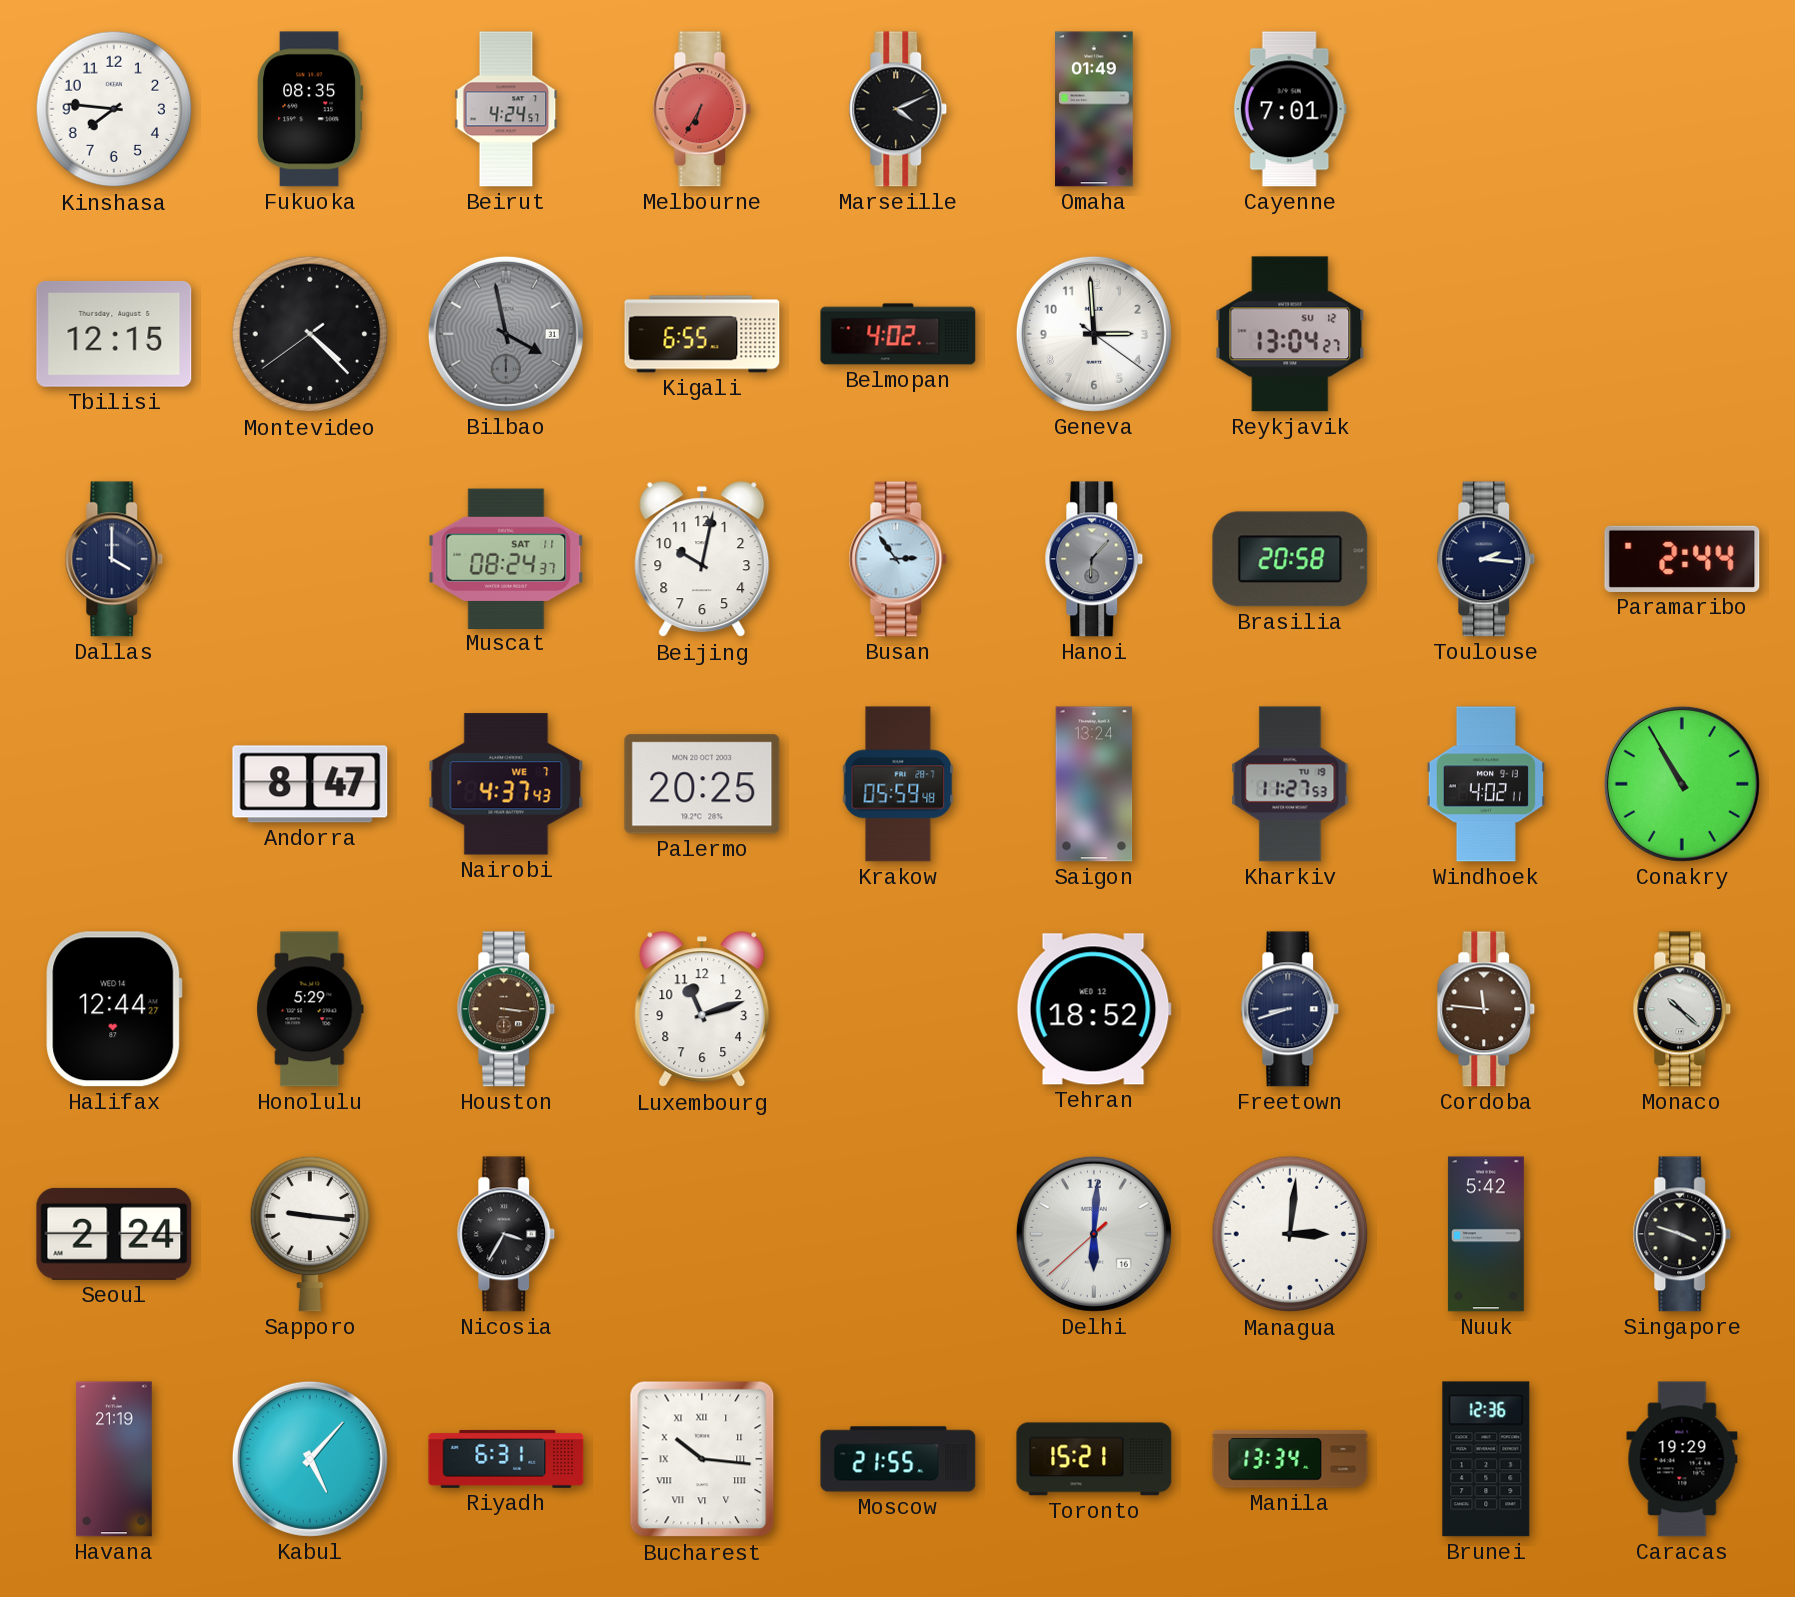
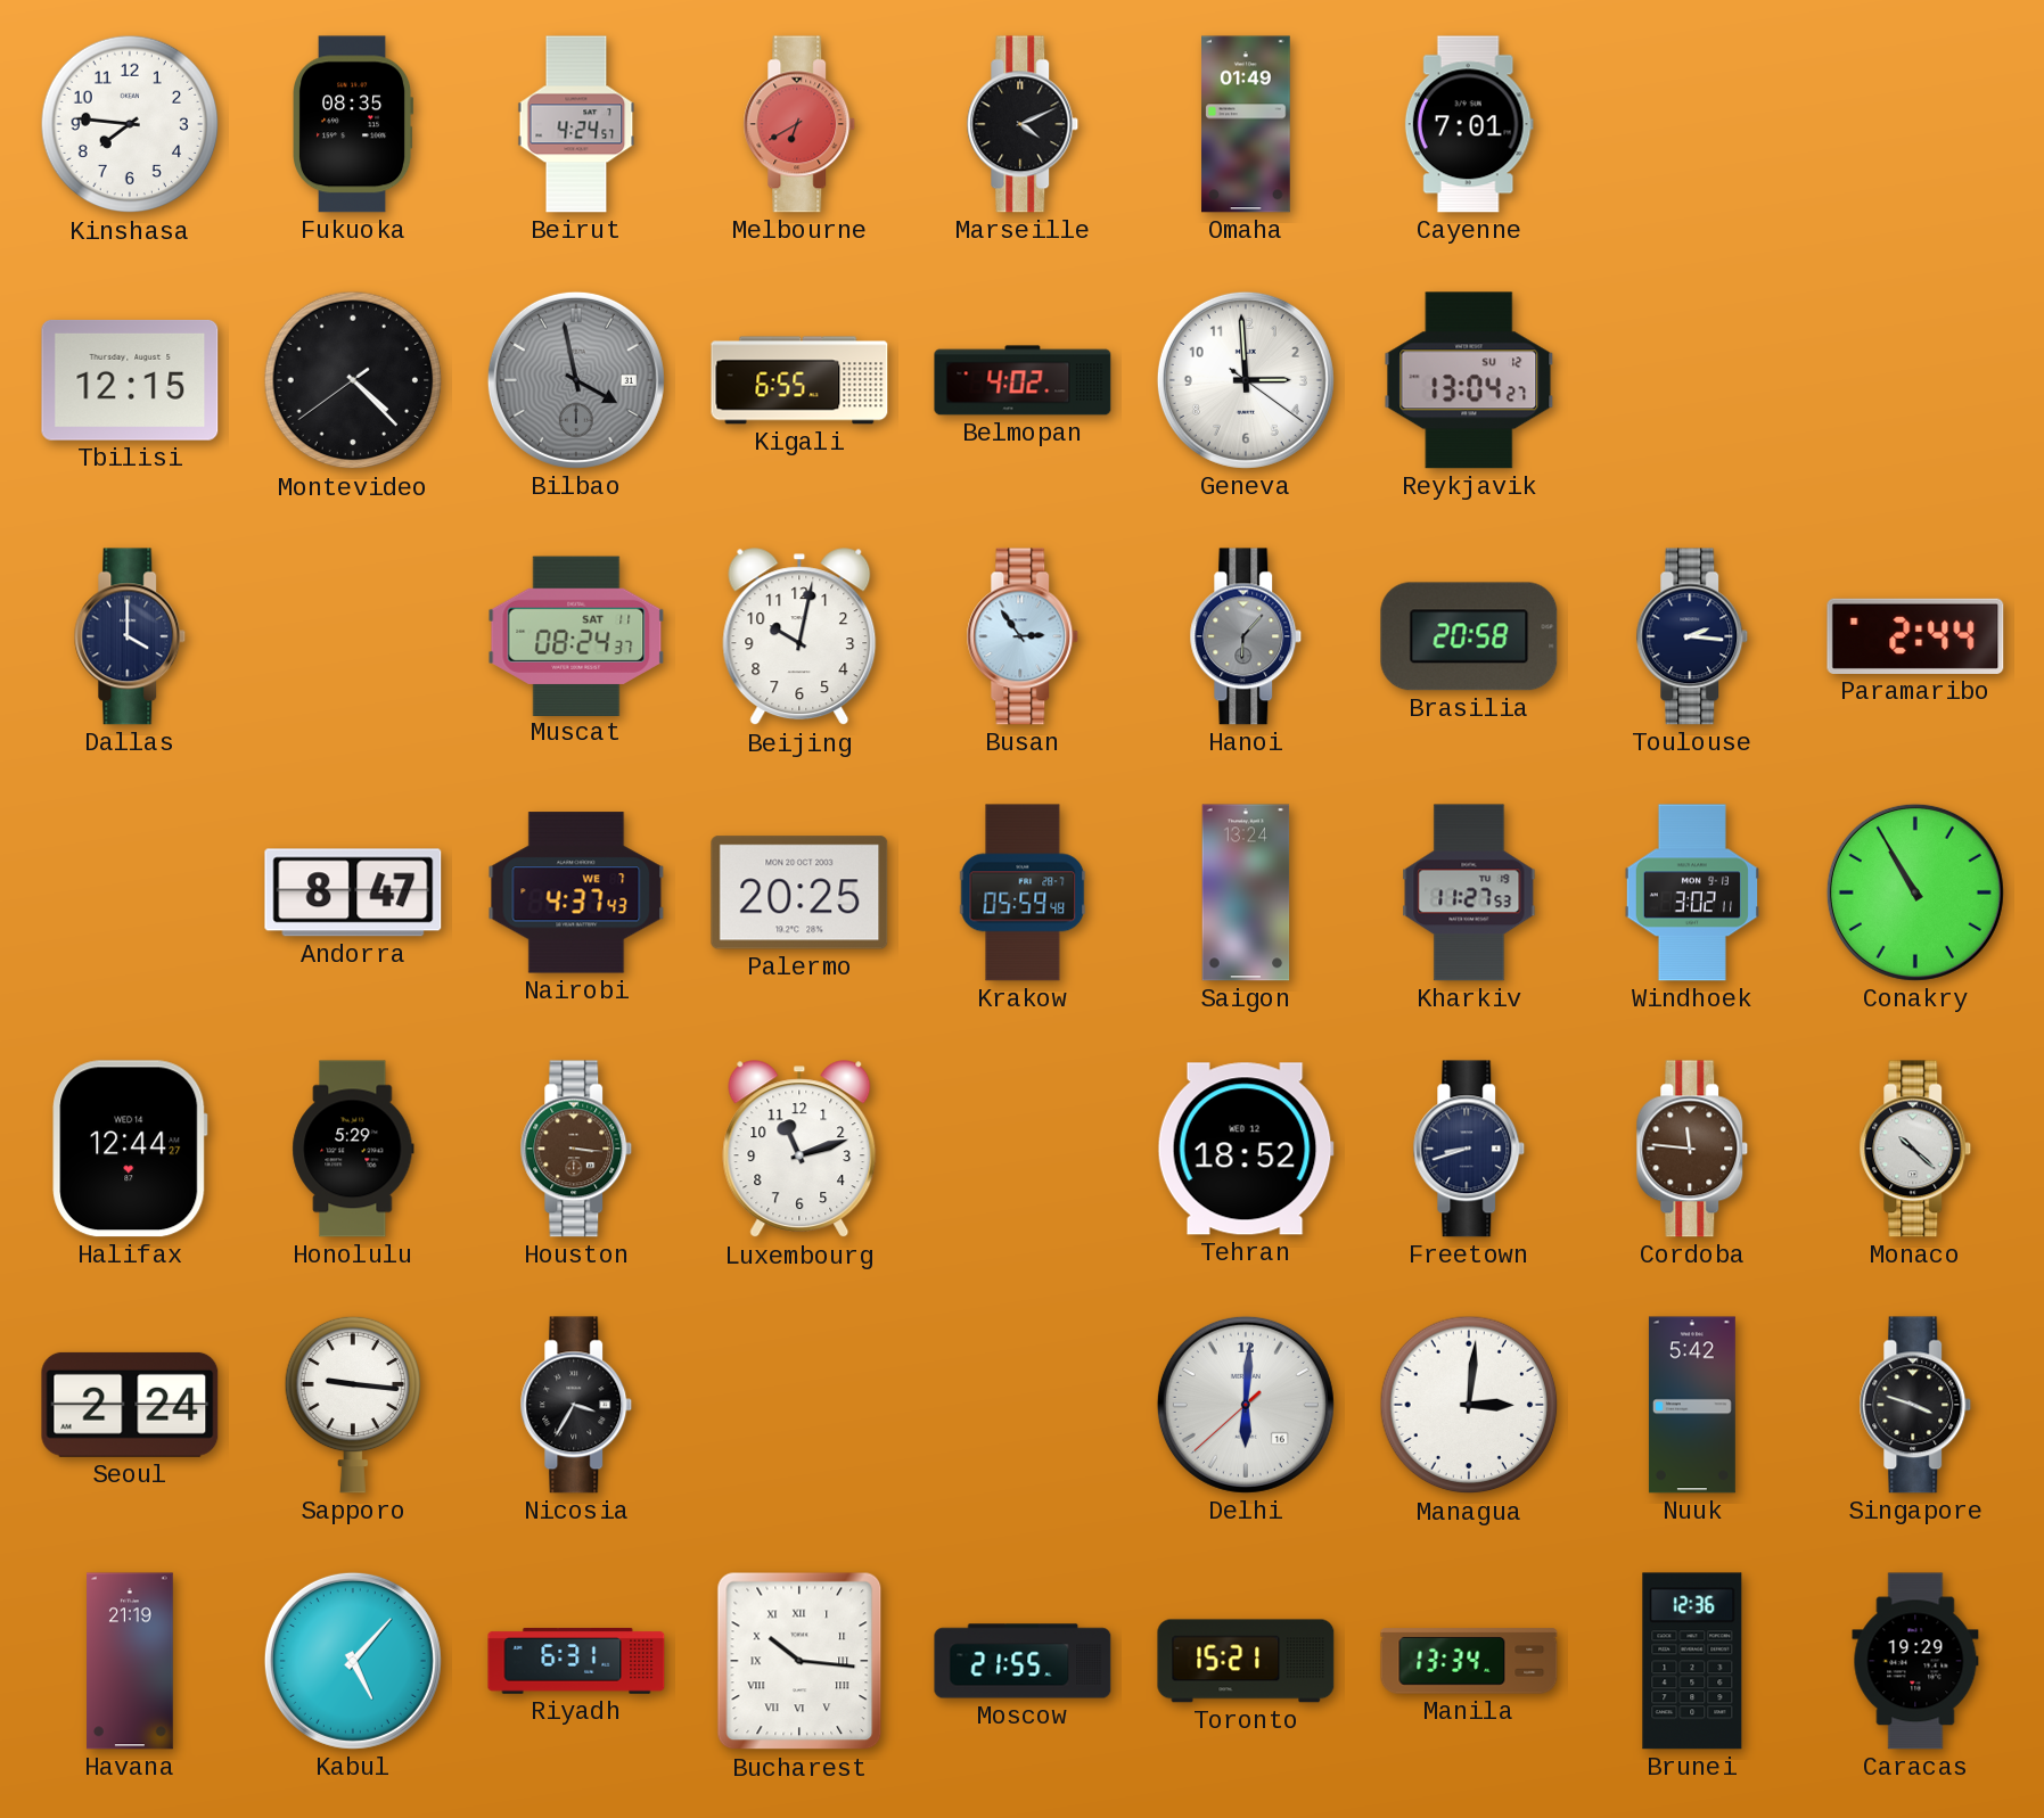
Melbourne: 6:35 -> 6:40 (799, 124)
Windhoek: 4:02 -> 3:02 (1692, 892)
